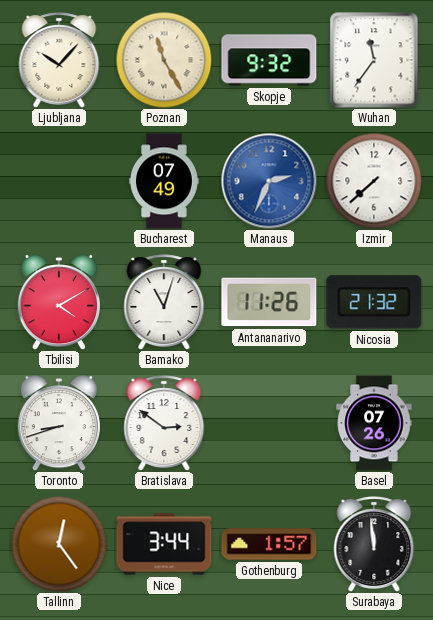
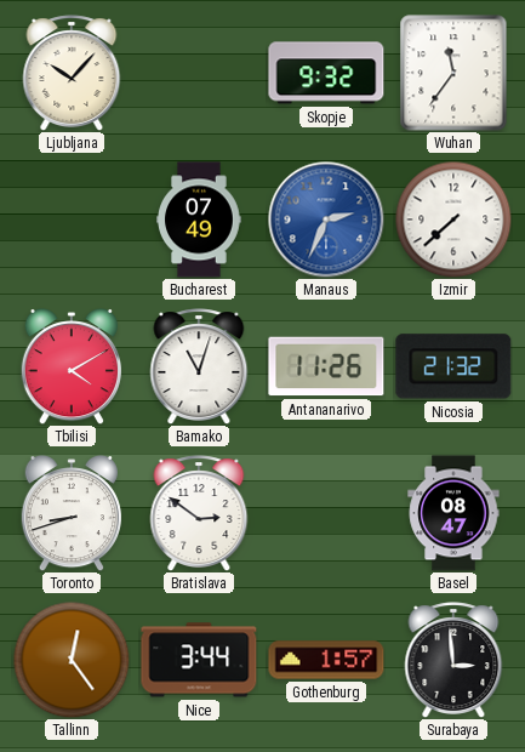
Poznan: 11:25 -> none (164, 60)
Basel: 07:26 -> 08:47 (453, 513)
Surabaya: 11:59 -> 2:59 (453, 660)
